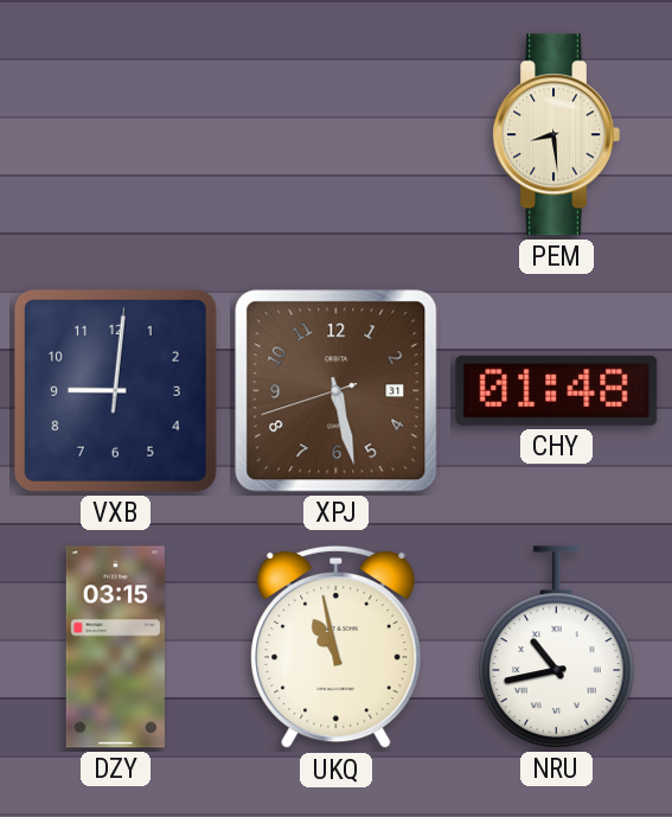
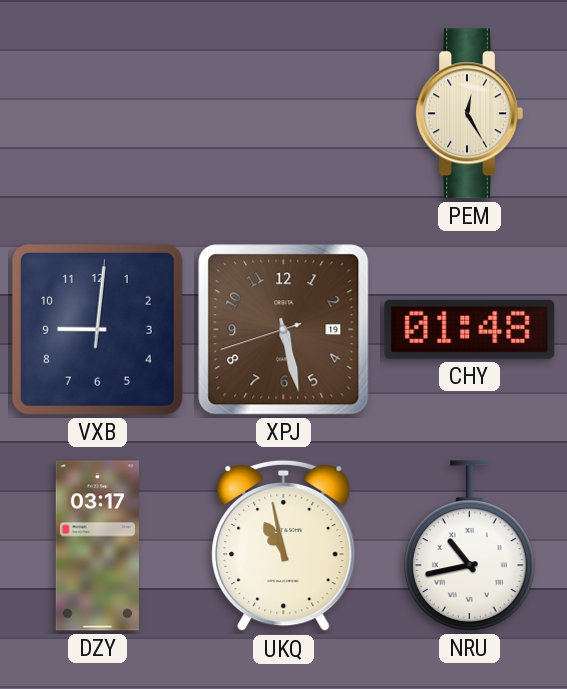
PEM: 8:29 -> 12:25 (469, 114)
XPJ date: 31 -> 19 (284, 330)
DZY: 03:15 -> 03:17 (97, 546)
